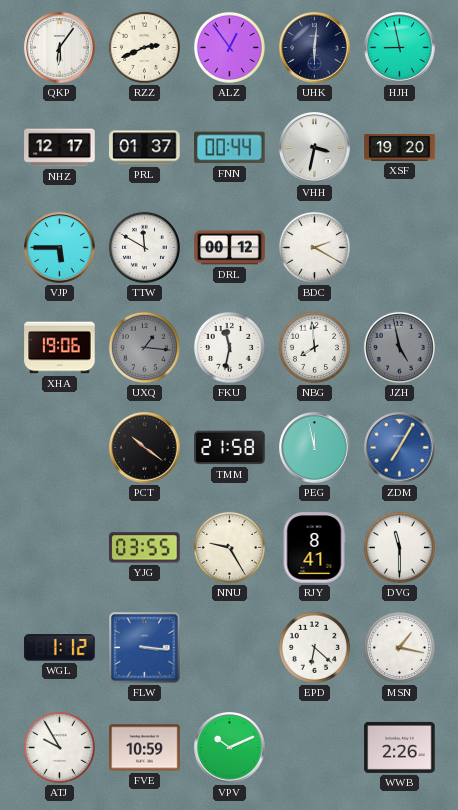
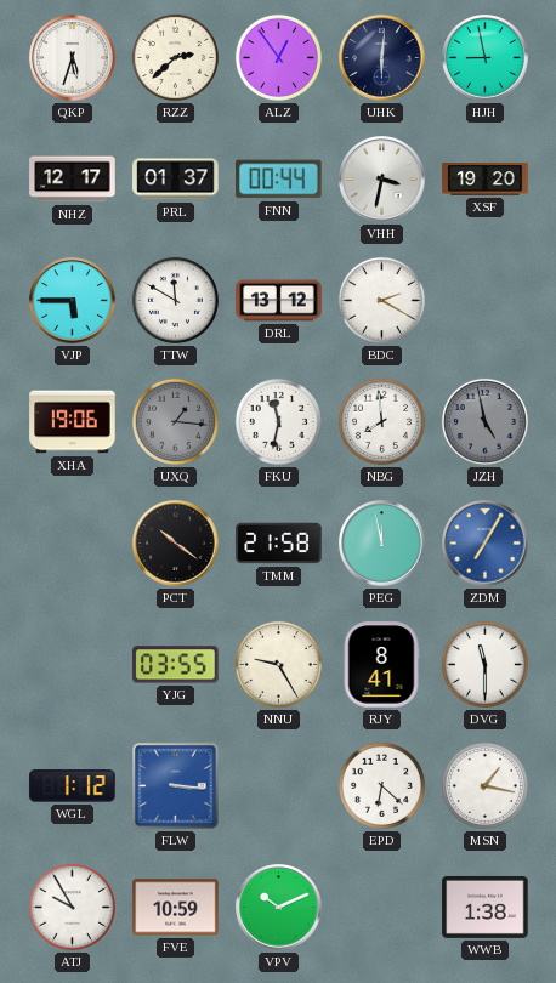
QKP: 6:06 -> 5:33 (73, 58)
RZZ: 2:41 -> 2:38 (175, 57)
DRL: 00:12 -> 13:12 (279, 301)
WWB: 2:26 -> 1:38 (486, 907)
